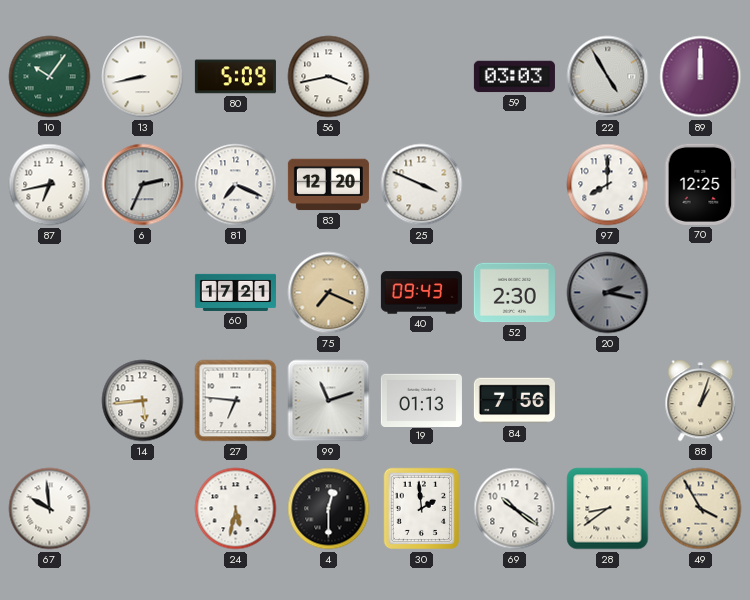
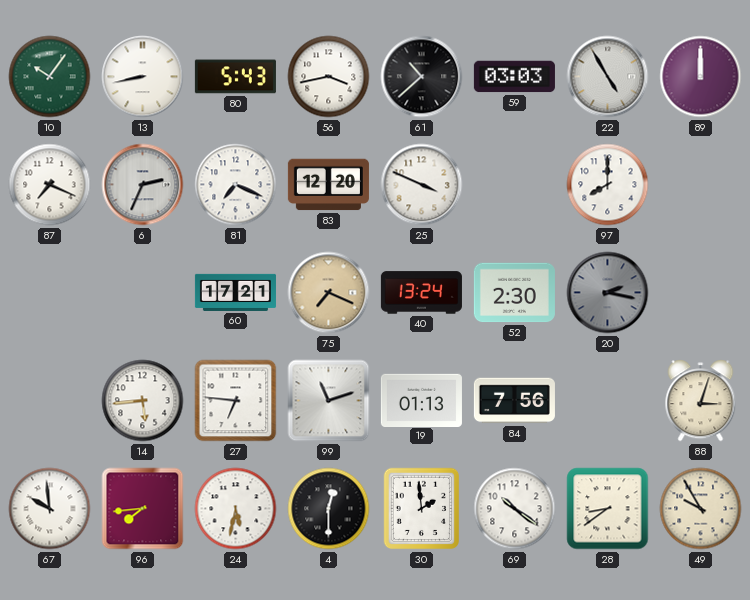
80: 5:09 -> 5:43 (235, 77)
61: none -> 10:38 (422, 77)
87: 6:43 -> 7:19 (50, 185)
70: 12:25 -> none (700, 184)
40: 09:43 -> 13:24 (421, 293)
88: 1:03 -> 3:03 (701, 401)
96: none -> 7:44 (143, 509)
49: 3:55 -> 9:55 (701, 509)
